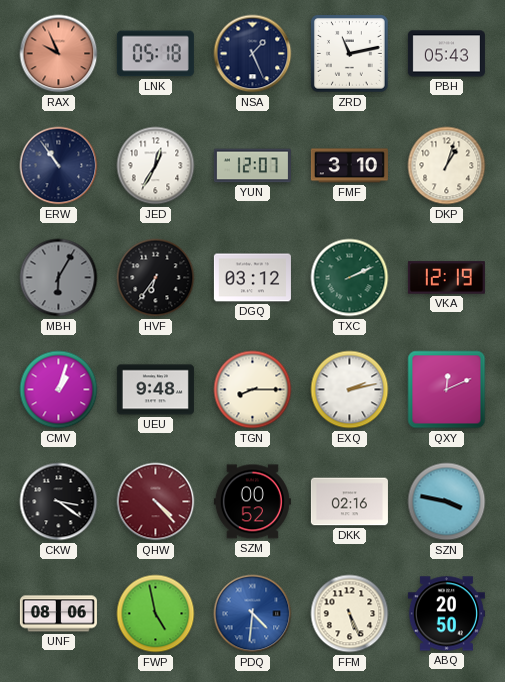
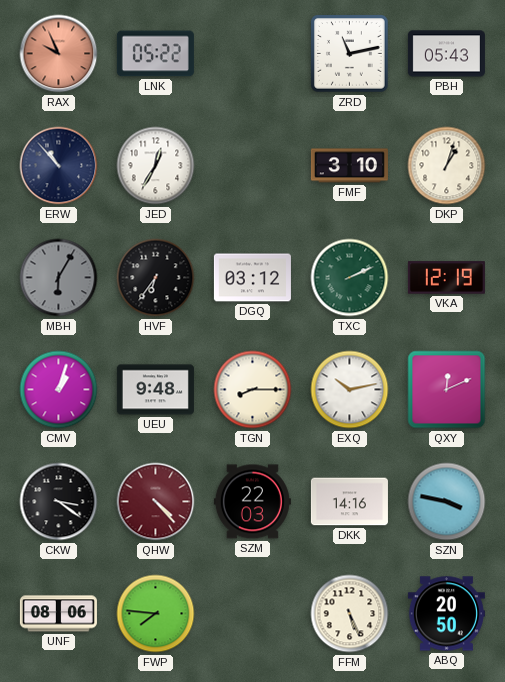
LNK: 05:18 -> 05:22 (155, 54)
NSA: 1:26 -> none (253, 54)
ERW: 10:54 -> 10:53 (59, 166)
YUN: 12:07 -> none (252, 166)
EXQ: 2:13 -> 10:13 (350, 390)
SZM: 00:52 -> 22:03 (252, 502)
DKK: 02:16 -> 14:16 (349, 502)
FWP: 4:58 -> 7:46 (156, 614)
PDQ: 4:31 -> none (253, 614)
